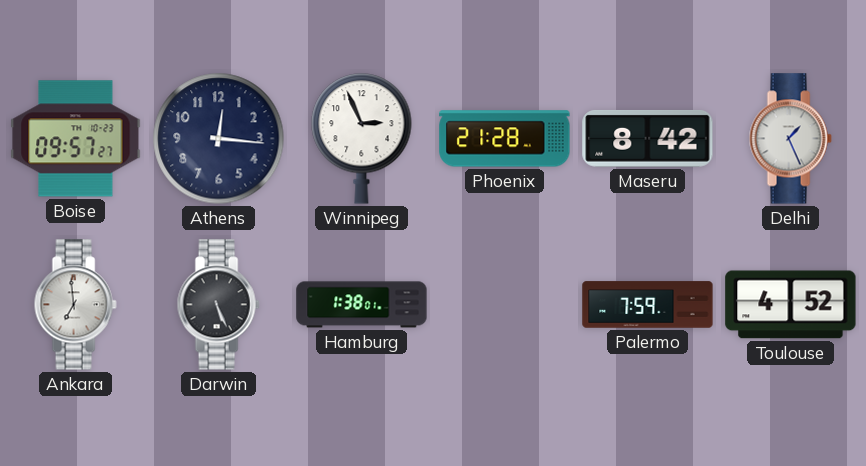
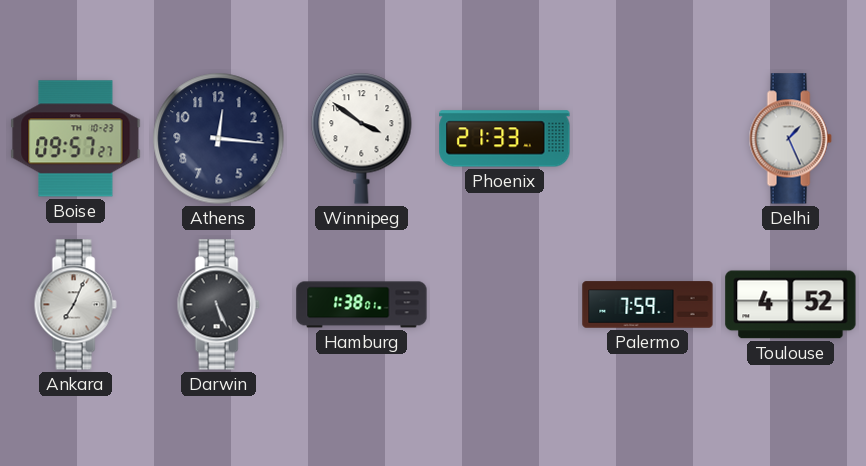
Winnipeg: 2:56 -> 3:51 (362, 139)
Phoenix: 21:28 -> 21:33 (505, 139)
Maseru: 8:42 -> none (648, 138)
Ankara: 6:59 -> 7:04 (75, 305)
